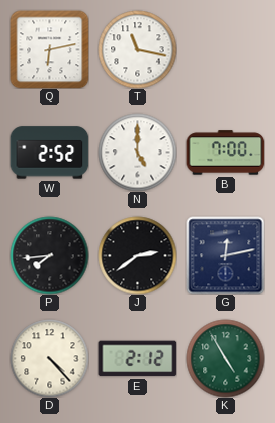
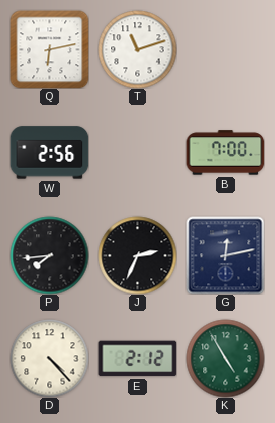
T: 11:17 -> 11:12 (137, 49)
W: 2:52 -> 2:56 (49, 153)
N: 5:00 -> none (137, 152)
J: 2:39 -> 2:34 (137, 255)
